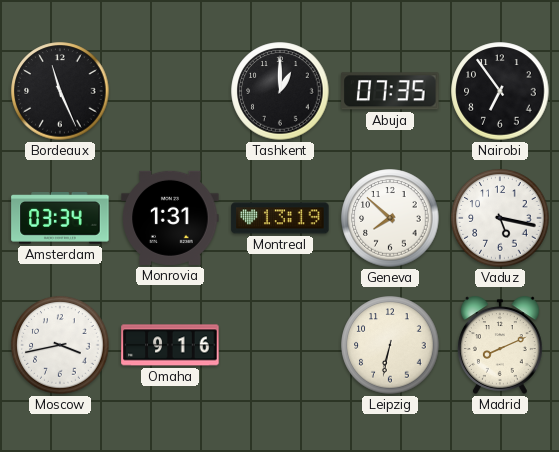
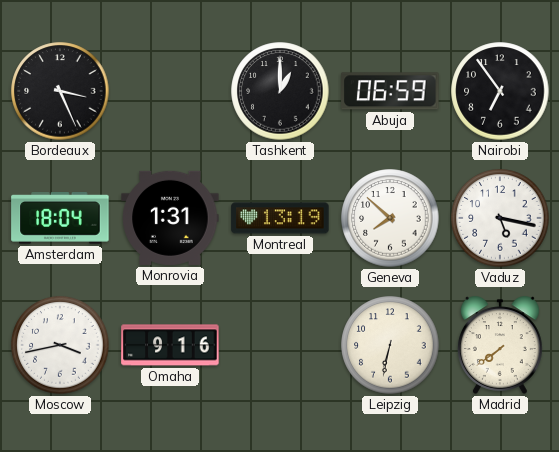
Bordeaux: 11:26 -> 3:26 (60, 91)
Abuja: 07:35 -> 06:59 (390, 91)
Amsterdam: 03:34 -> 18:04 (60, 219)
Madrid: 8:11 -> 7:39 (500, 345)
